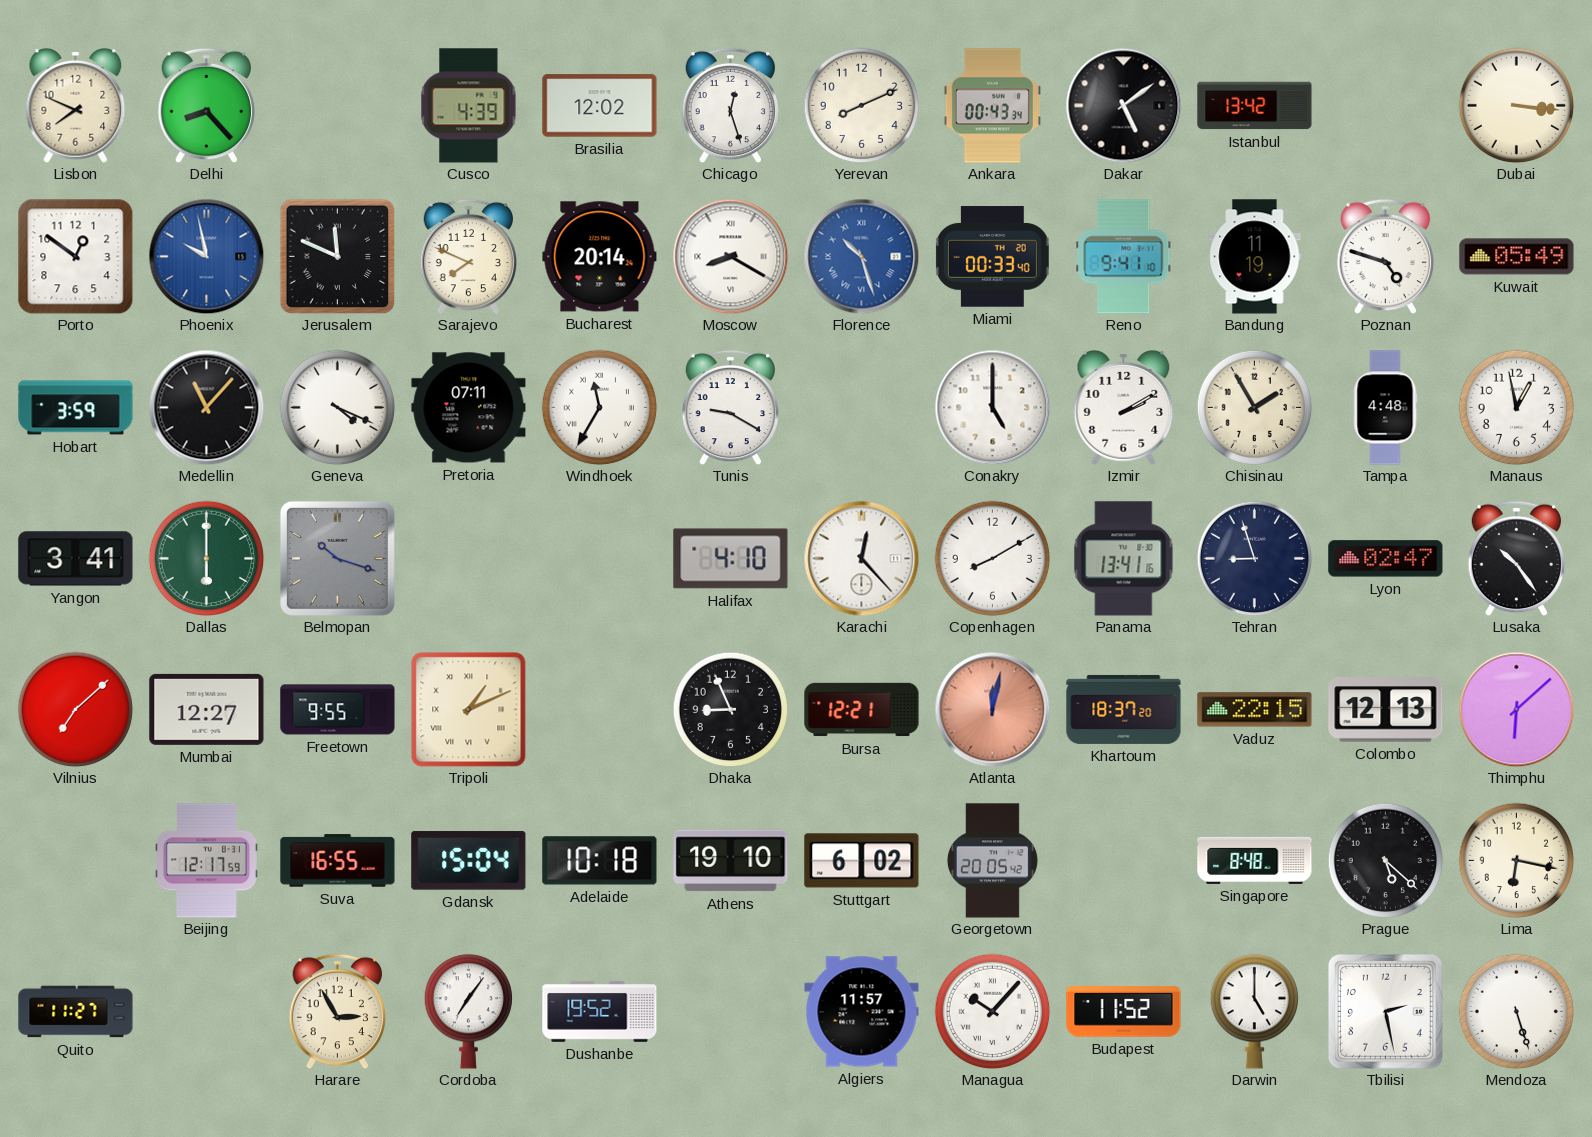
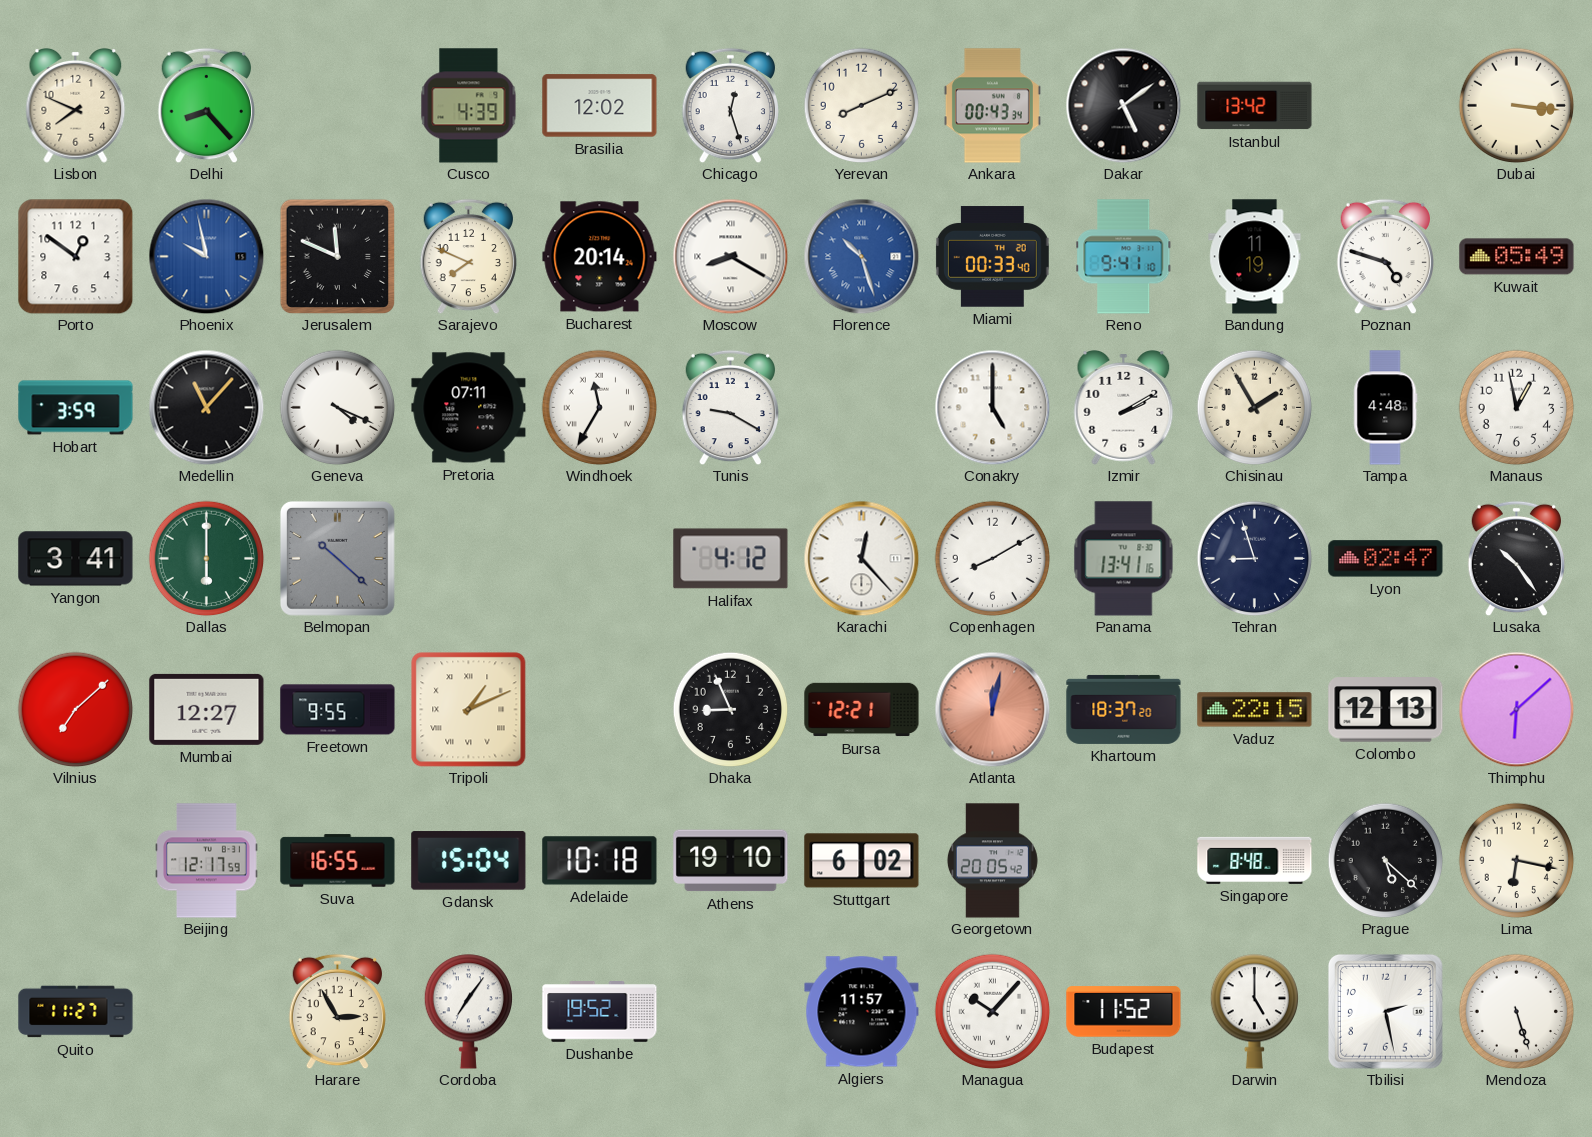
Belmopan: 10:18 -> 10:22 (337, 558)
Halifax: 4:10 -> 4:12 (731, 559)
